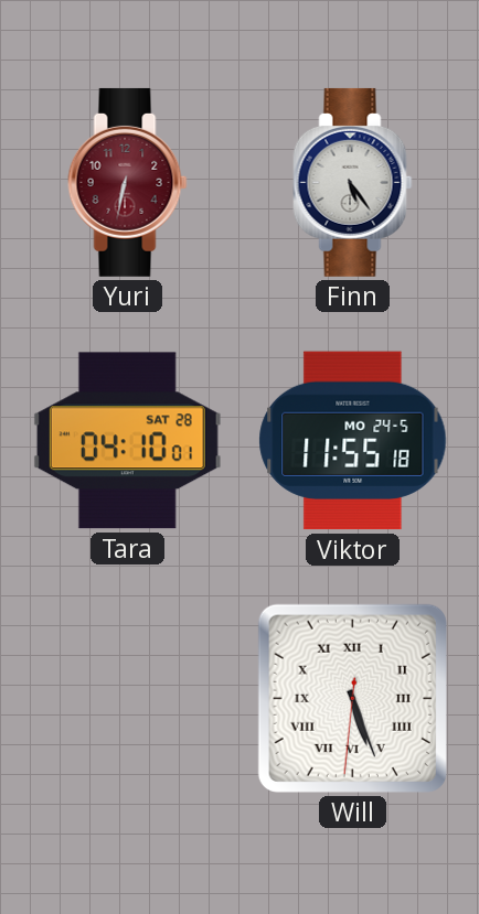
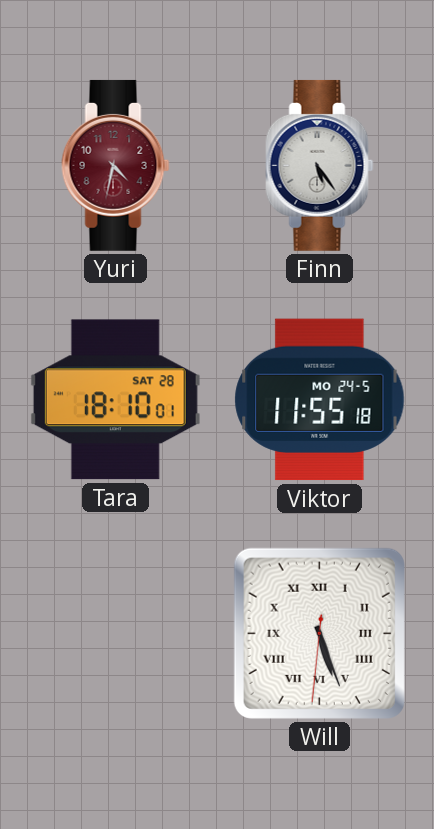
Yuri: 6:32 -> 4:32 (116, 165)
Tara: 04:10 -> 18:10 (115, 400)
